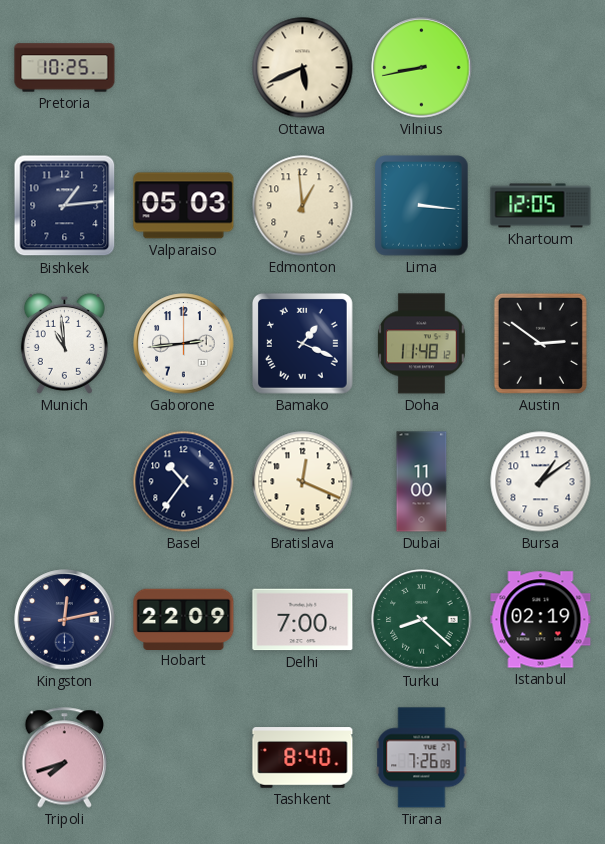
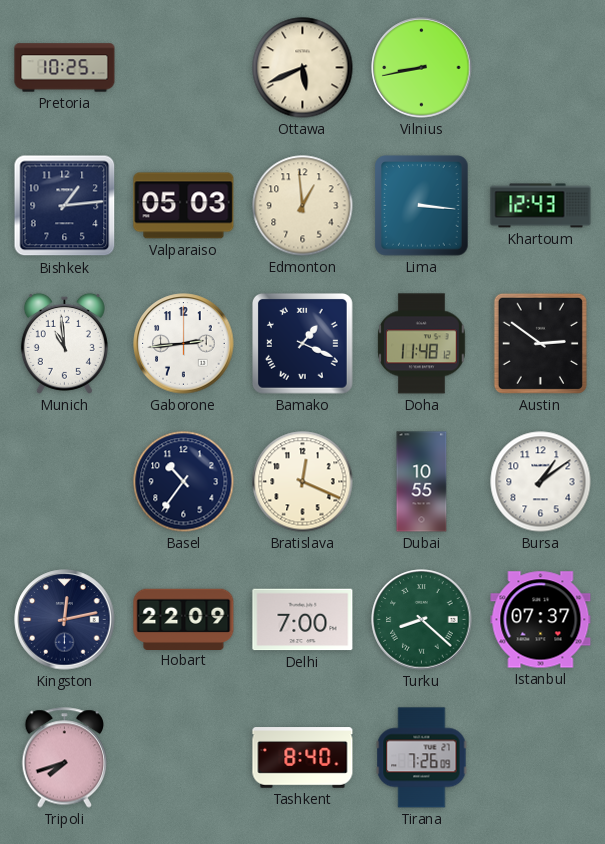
Khartoum: 12:05 -> 12:43 (541, 206)
Dubai: 11:00 -> 10:55 (422, 482)
Istanbul: 02:19 -> 07:37 (541, 620)
